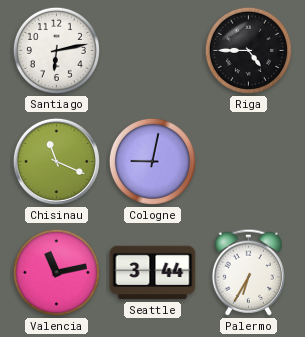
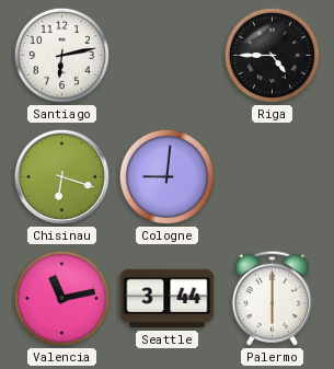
Chisinau: 11:19 -> 6:18 (61, 176)
Cologne: 9:02 -> 9:01 (166, 176)
Palermo: 6:35 -> 6:00 (272, 298)
